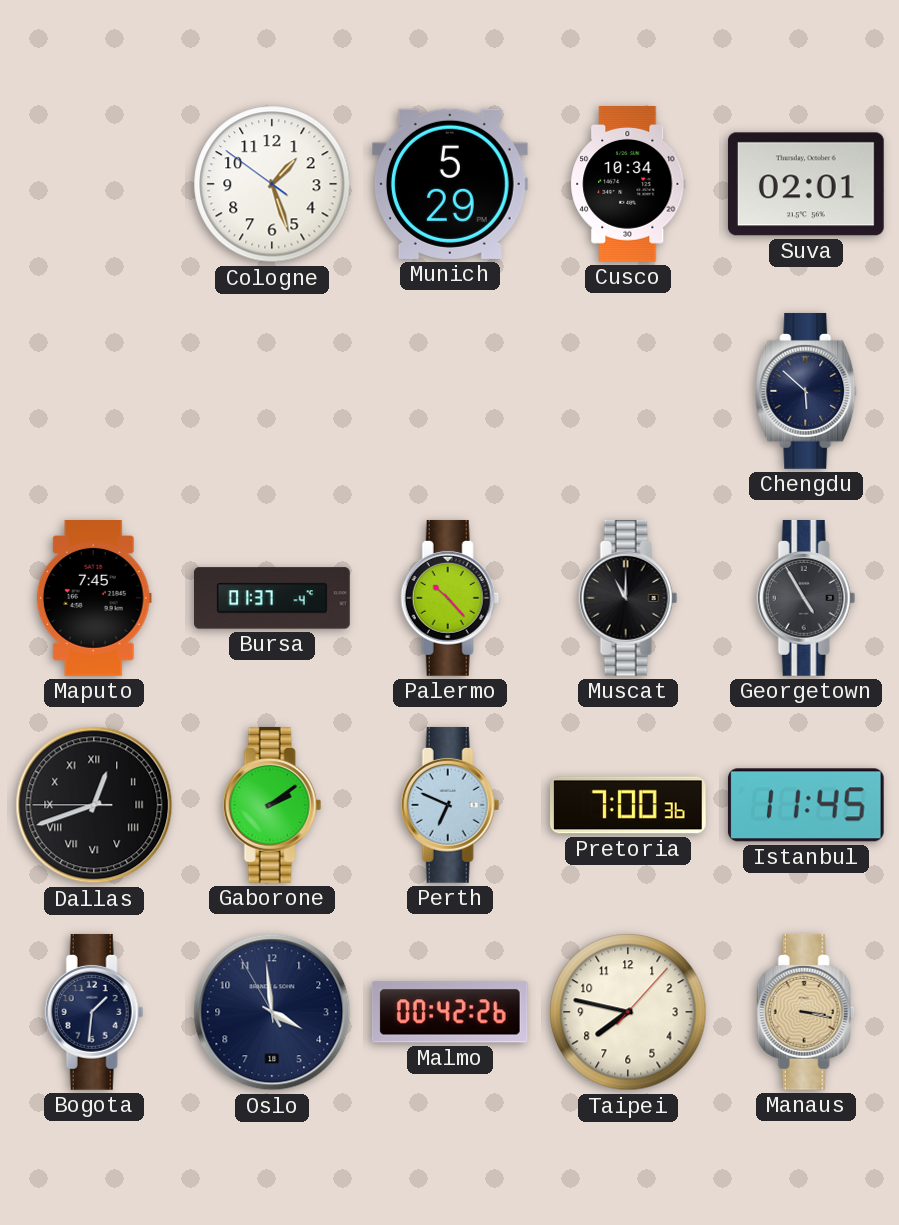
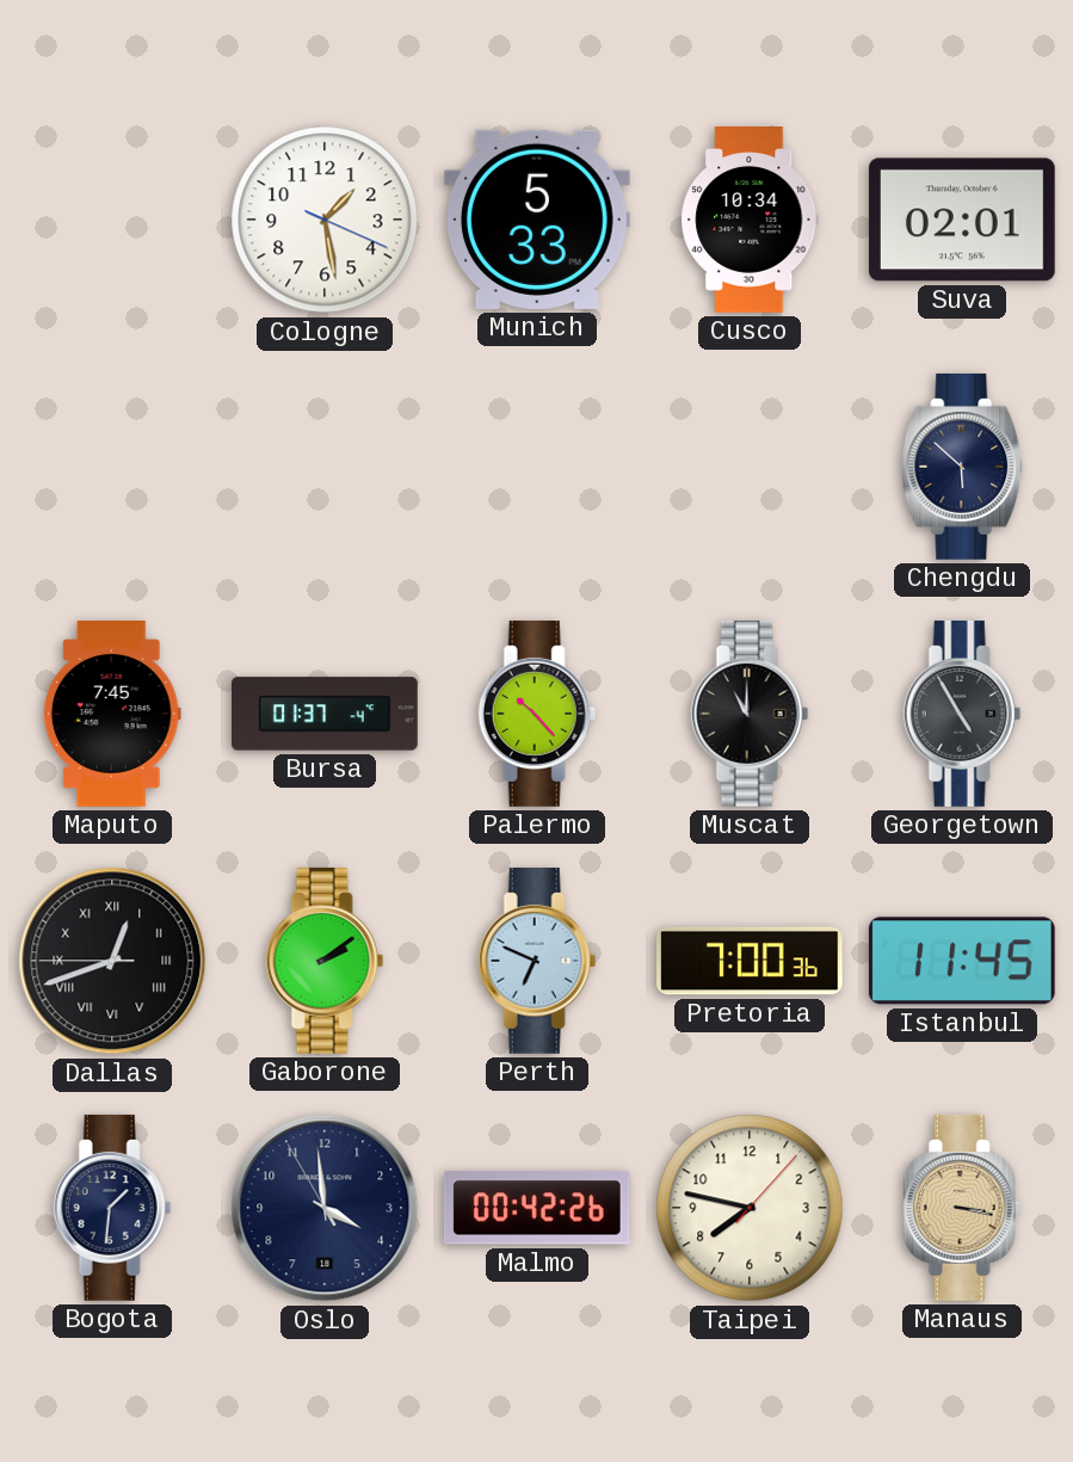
Cologne: 1:26 -> 1:28 (325, 220)
Munich: 5:29 -> 5:33 (537, 220)
